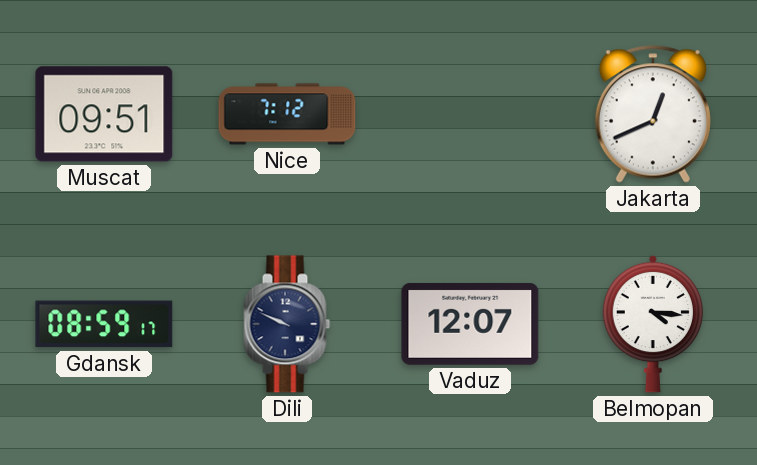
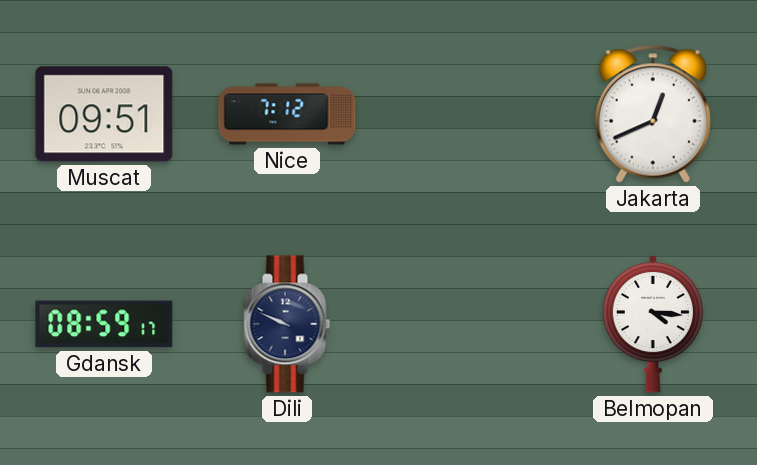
Vaduz: 12:07 -> none (470, 324)
